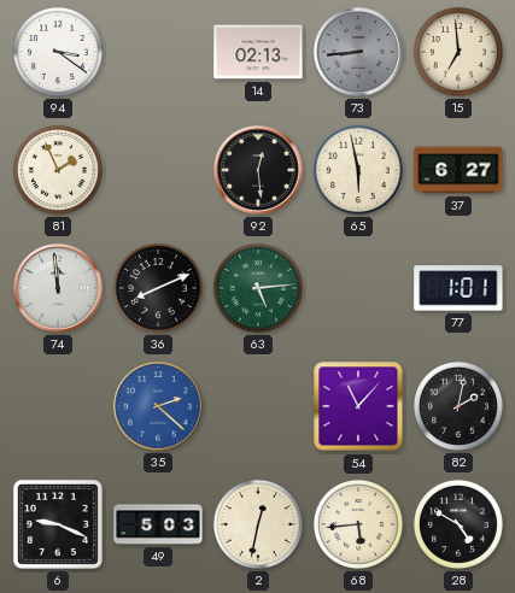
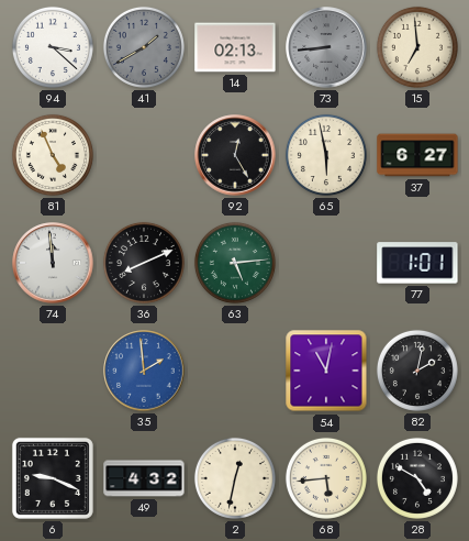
94: 3:21 -> 3:22 (53, 47)
41: none -> 1:40 (144, 47)
81: 1:56 -> 4:56 (53, 155)
92: 12:29 -> 12:25 (235, 155)
35: 2:22 -> 1:59 (144, 371)
54: 11:07 -> 11:02 (326, 371)
49: 5:03 -> 4:32 (144, 478)
